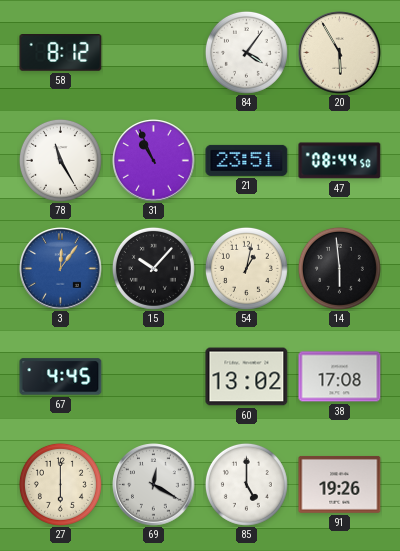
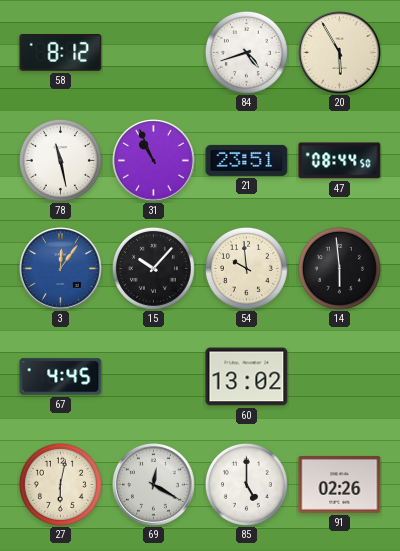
84: 4:06 -> 4:42 (246, 52)
78: 11:25 -> 11:28 (60, 160)
54: 1:02 -> 9:59 (246, 268)
38: 17:08 -> none (340, 377)
27: 6:00 -> 6:02 (60, 484)
91: 19:26 -> 02:26 (340, 484)
